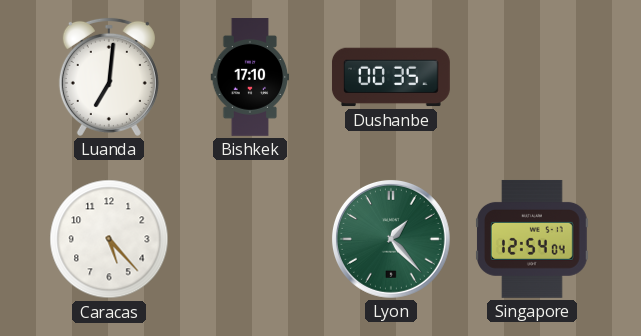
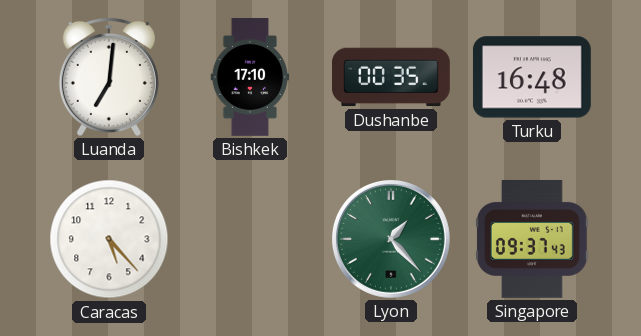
Turku: none -> 16:48 (532, 77)
Singapore: 12:54 -> 09:37 (532, 239)
